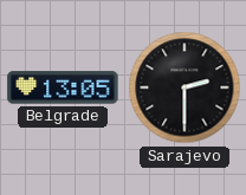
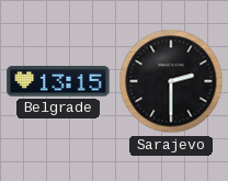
Belgrade: 13:05 -> 13:15 (58, 81)
